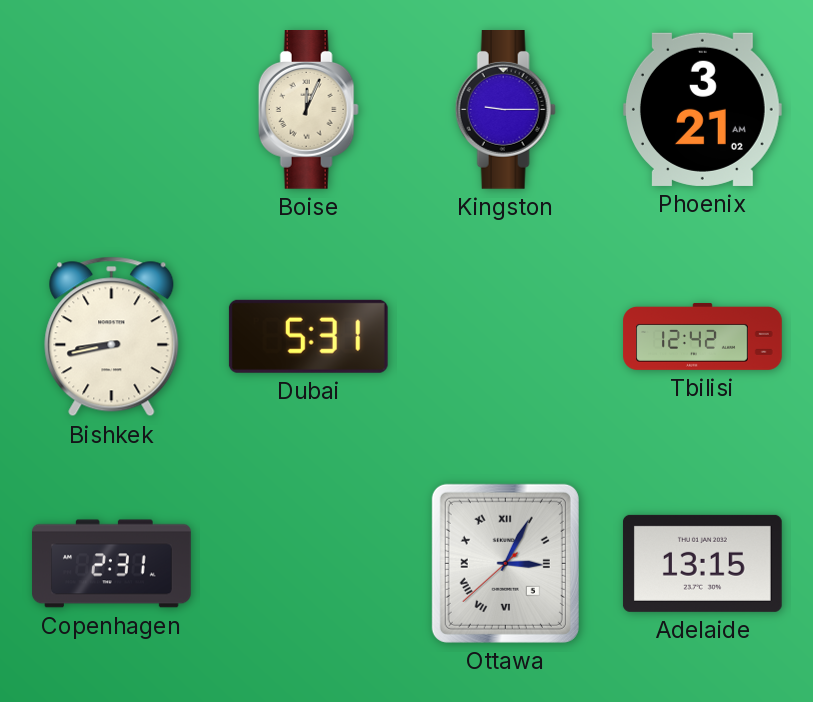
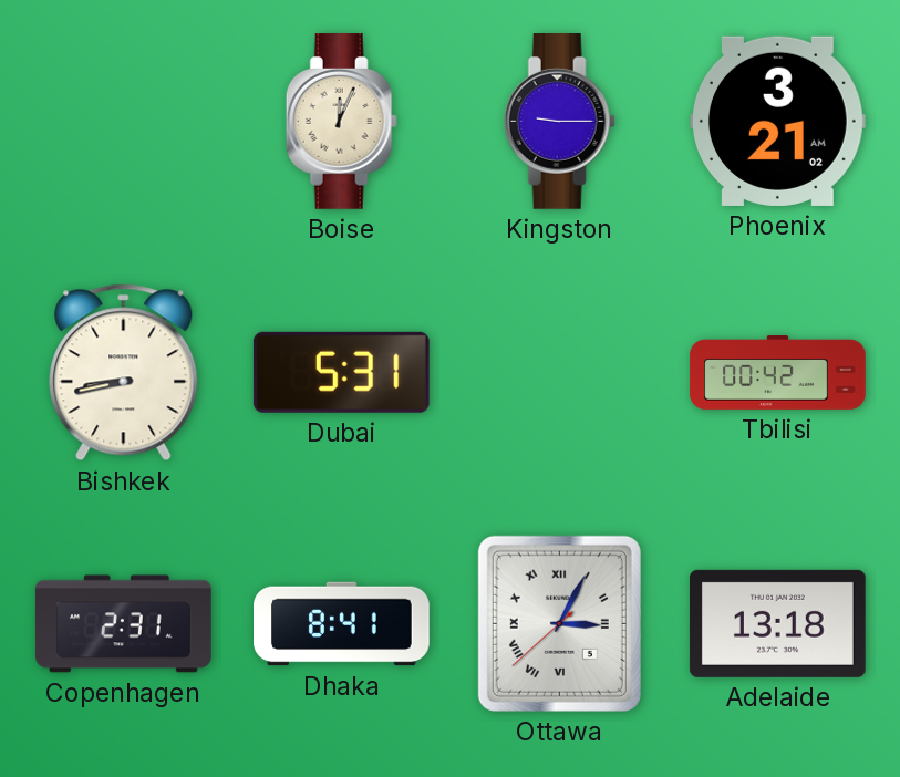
Tbilisi: 12:42 -> 00:42 (778, 373)
Dhaka: none -> 8:41 (342, 624)
Adelaide: 13:15 -> 13:18 (777, 623)
